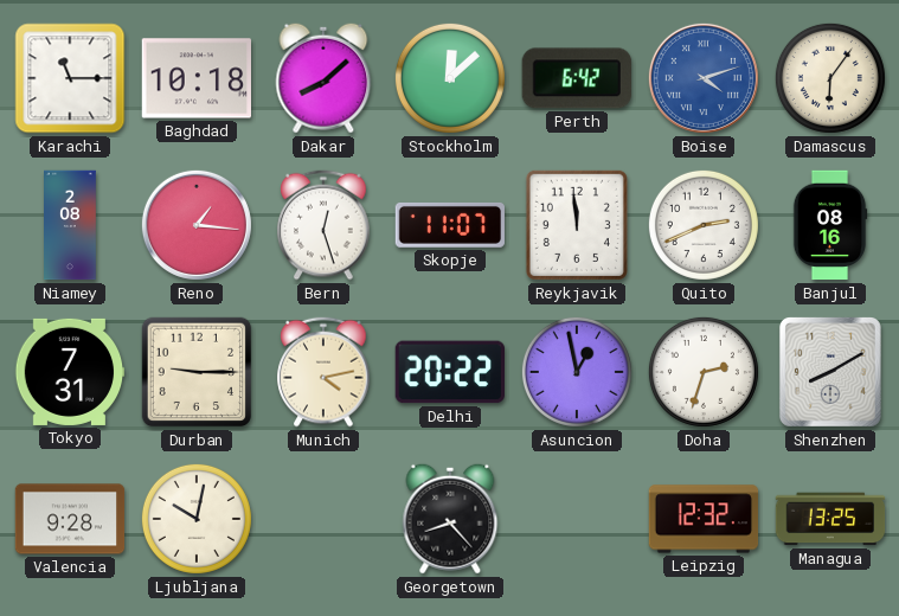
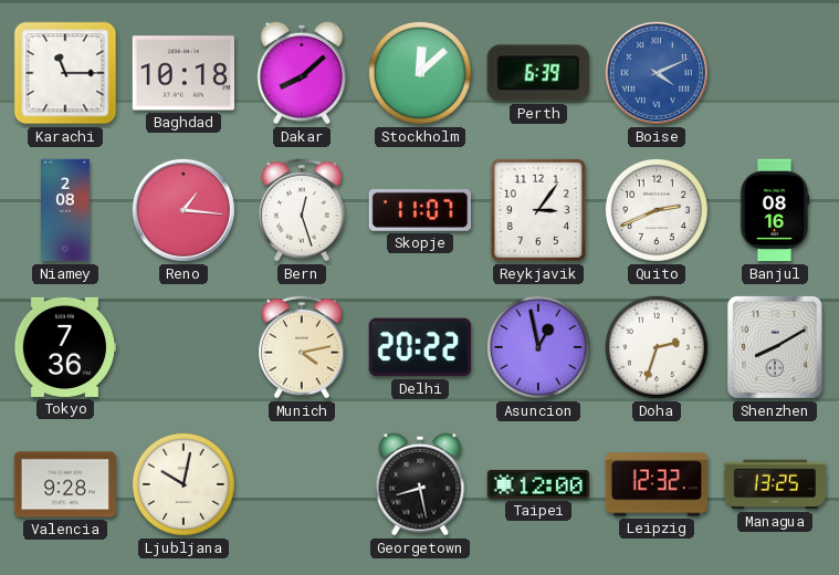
Perth: 6:42 -> 6:39 (538, 73)
Boise: 4:12 -> 4:11 (657, 73)
Damascus: 6:06 -> none (830, 78)
Reykjavik: 11:59 -> 3:06 (538, 210)
Tokyo: 7:31 -> 7:36 (65, 347)
Durban: 9:15 -> none (197, 372)
Georgetown: 8:23 -> 8:28 (420, 484)
Taipei: none -> 12:00 (538, 484)
